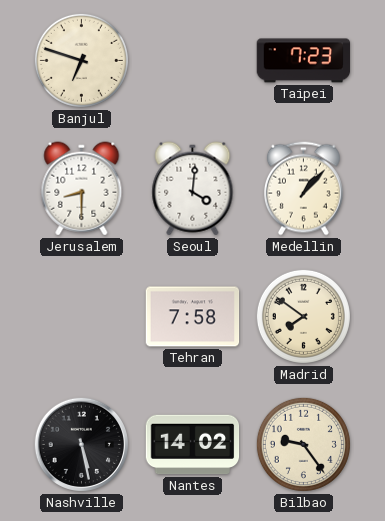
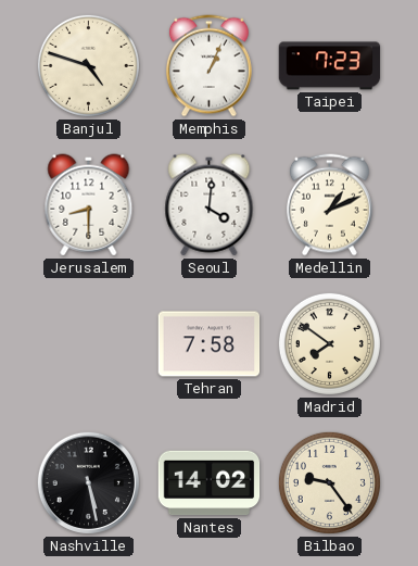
Banjul: 6:48 -> 4:48 (88, 65)
Memphis: none -> 1:04 (208, 66)
Medellin: 1:07 -> 1:11 (329, 205)
